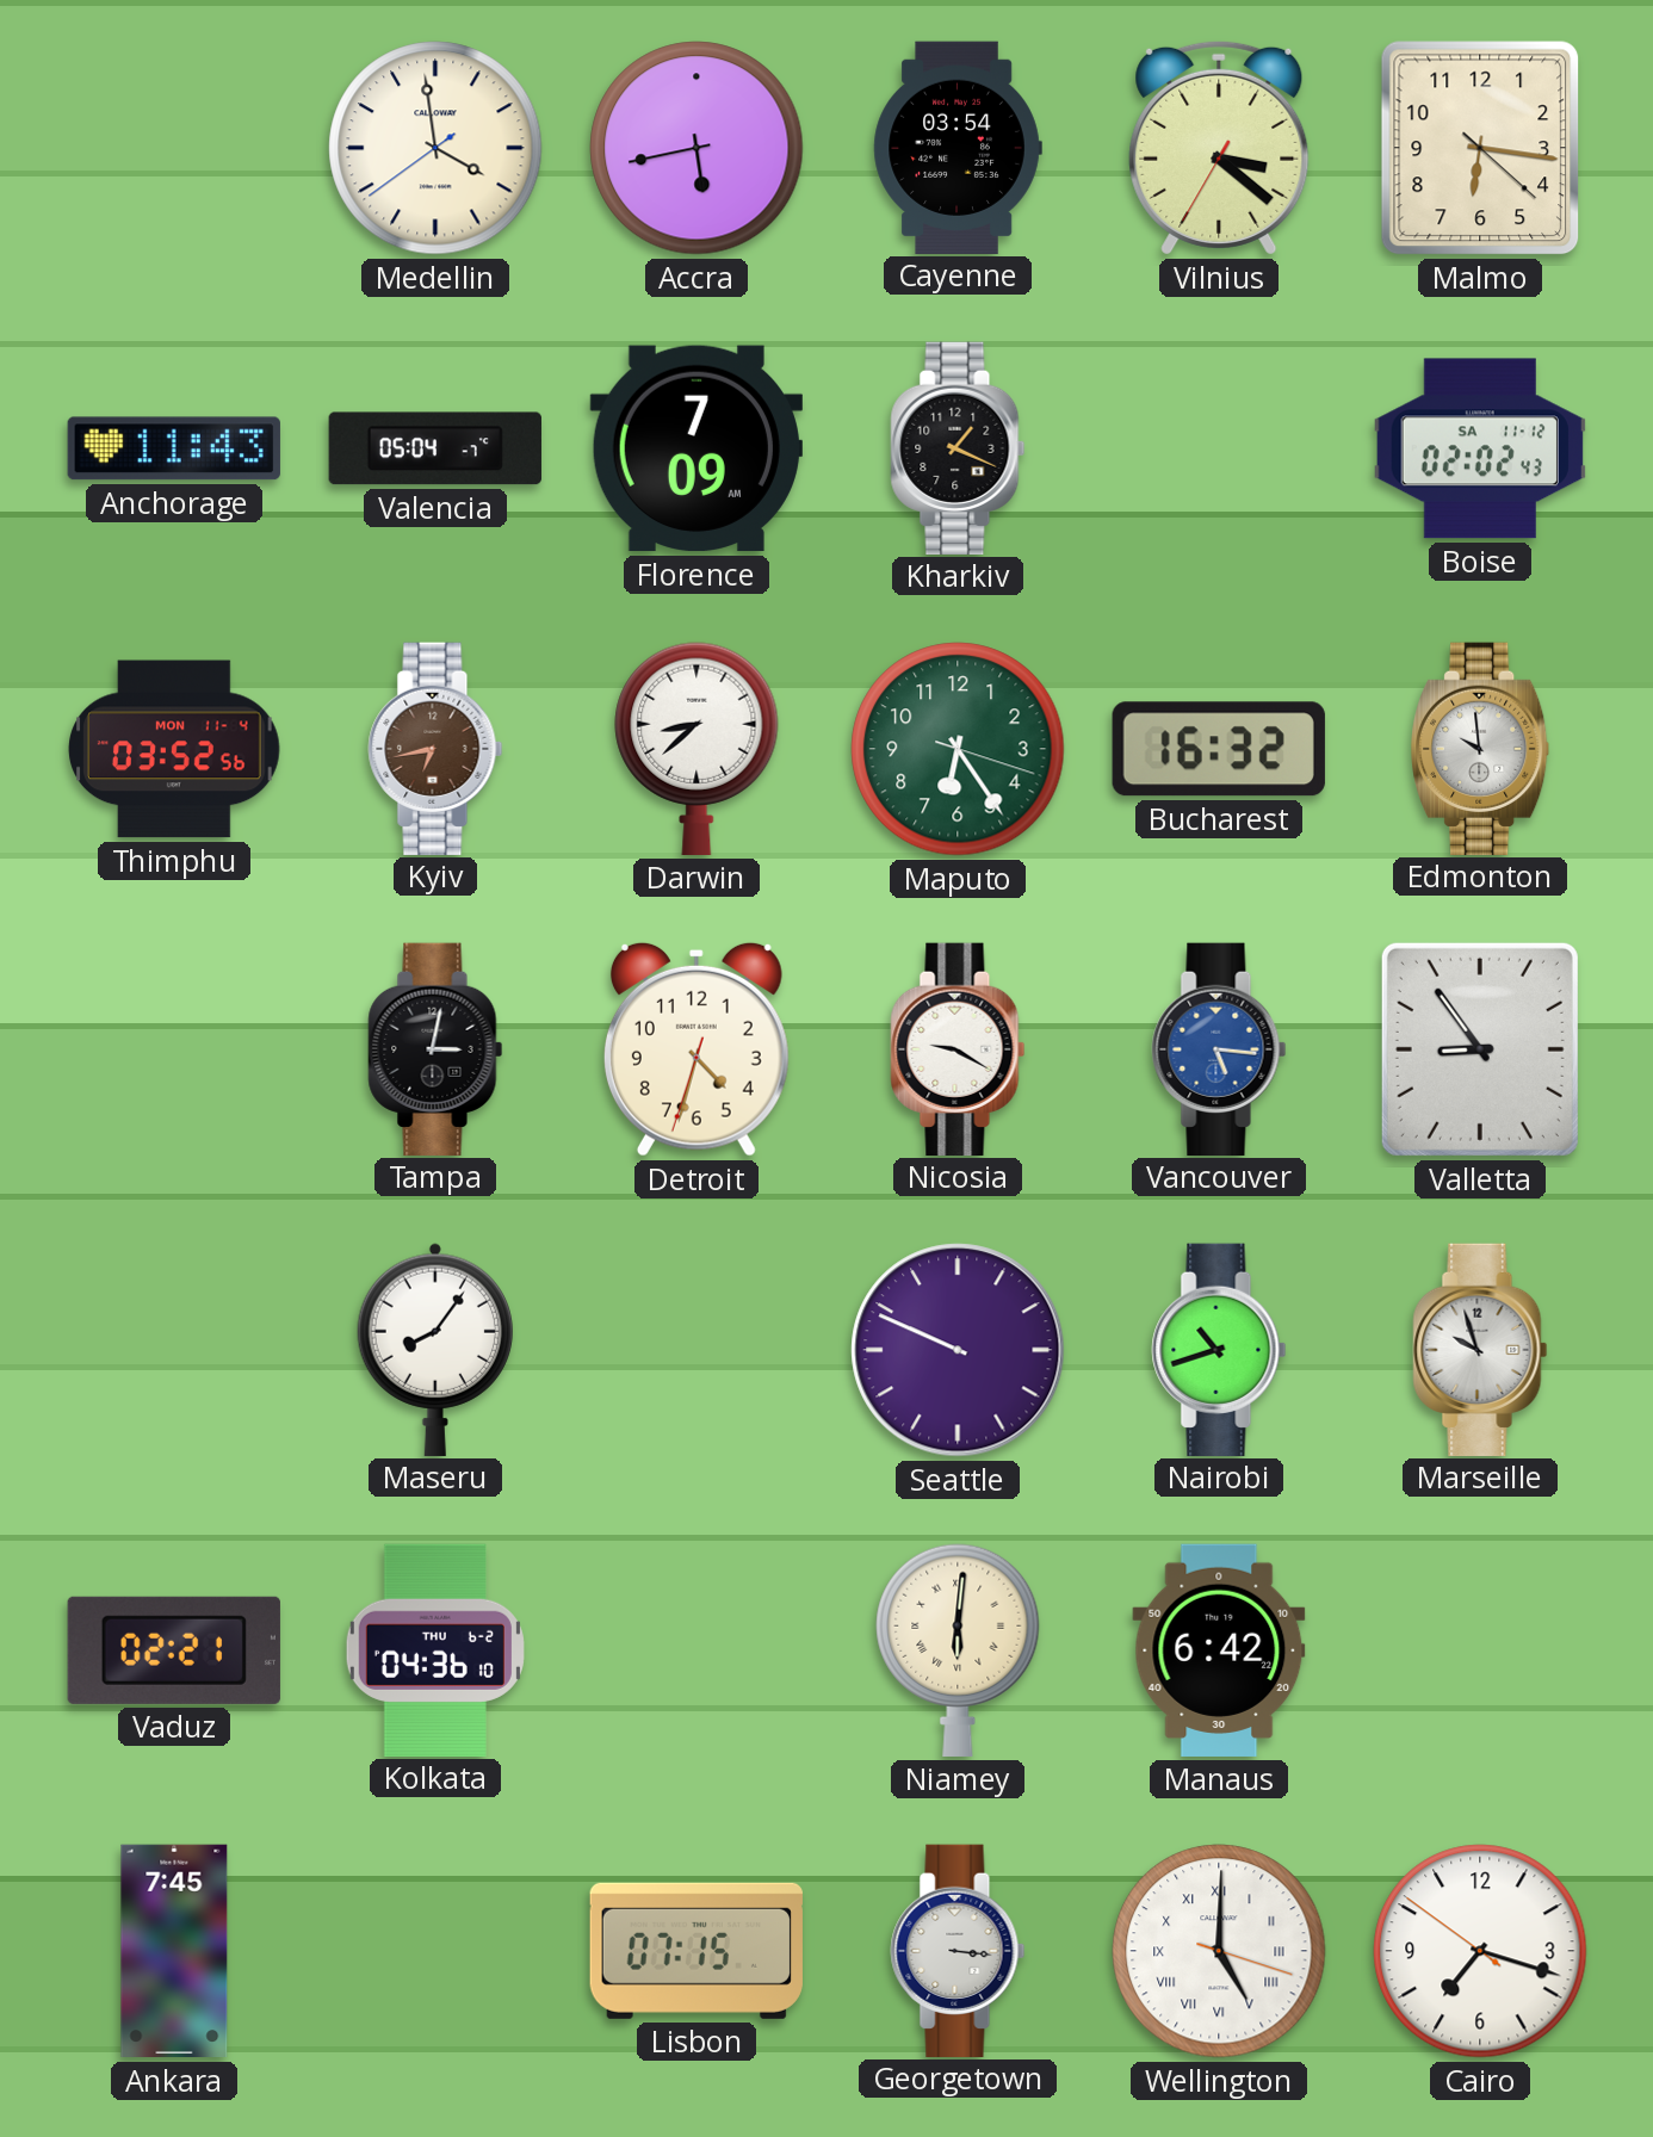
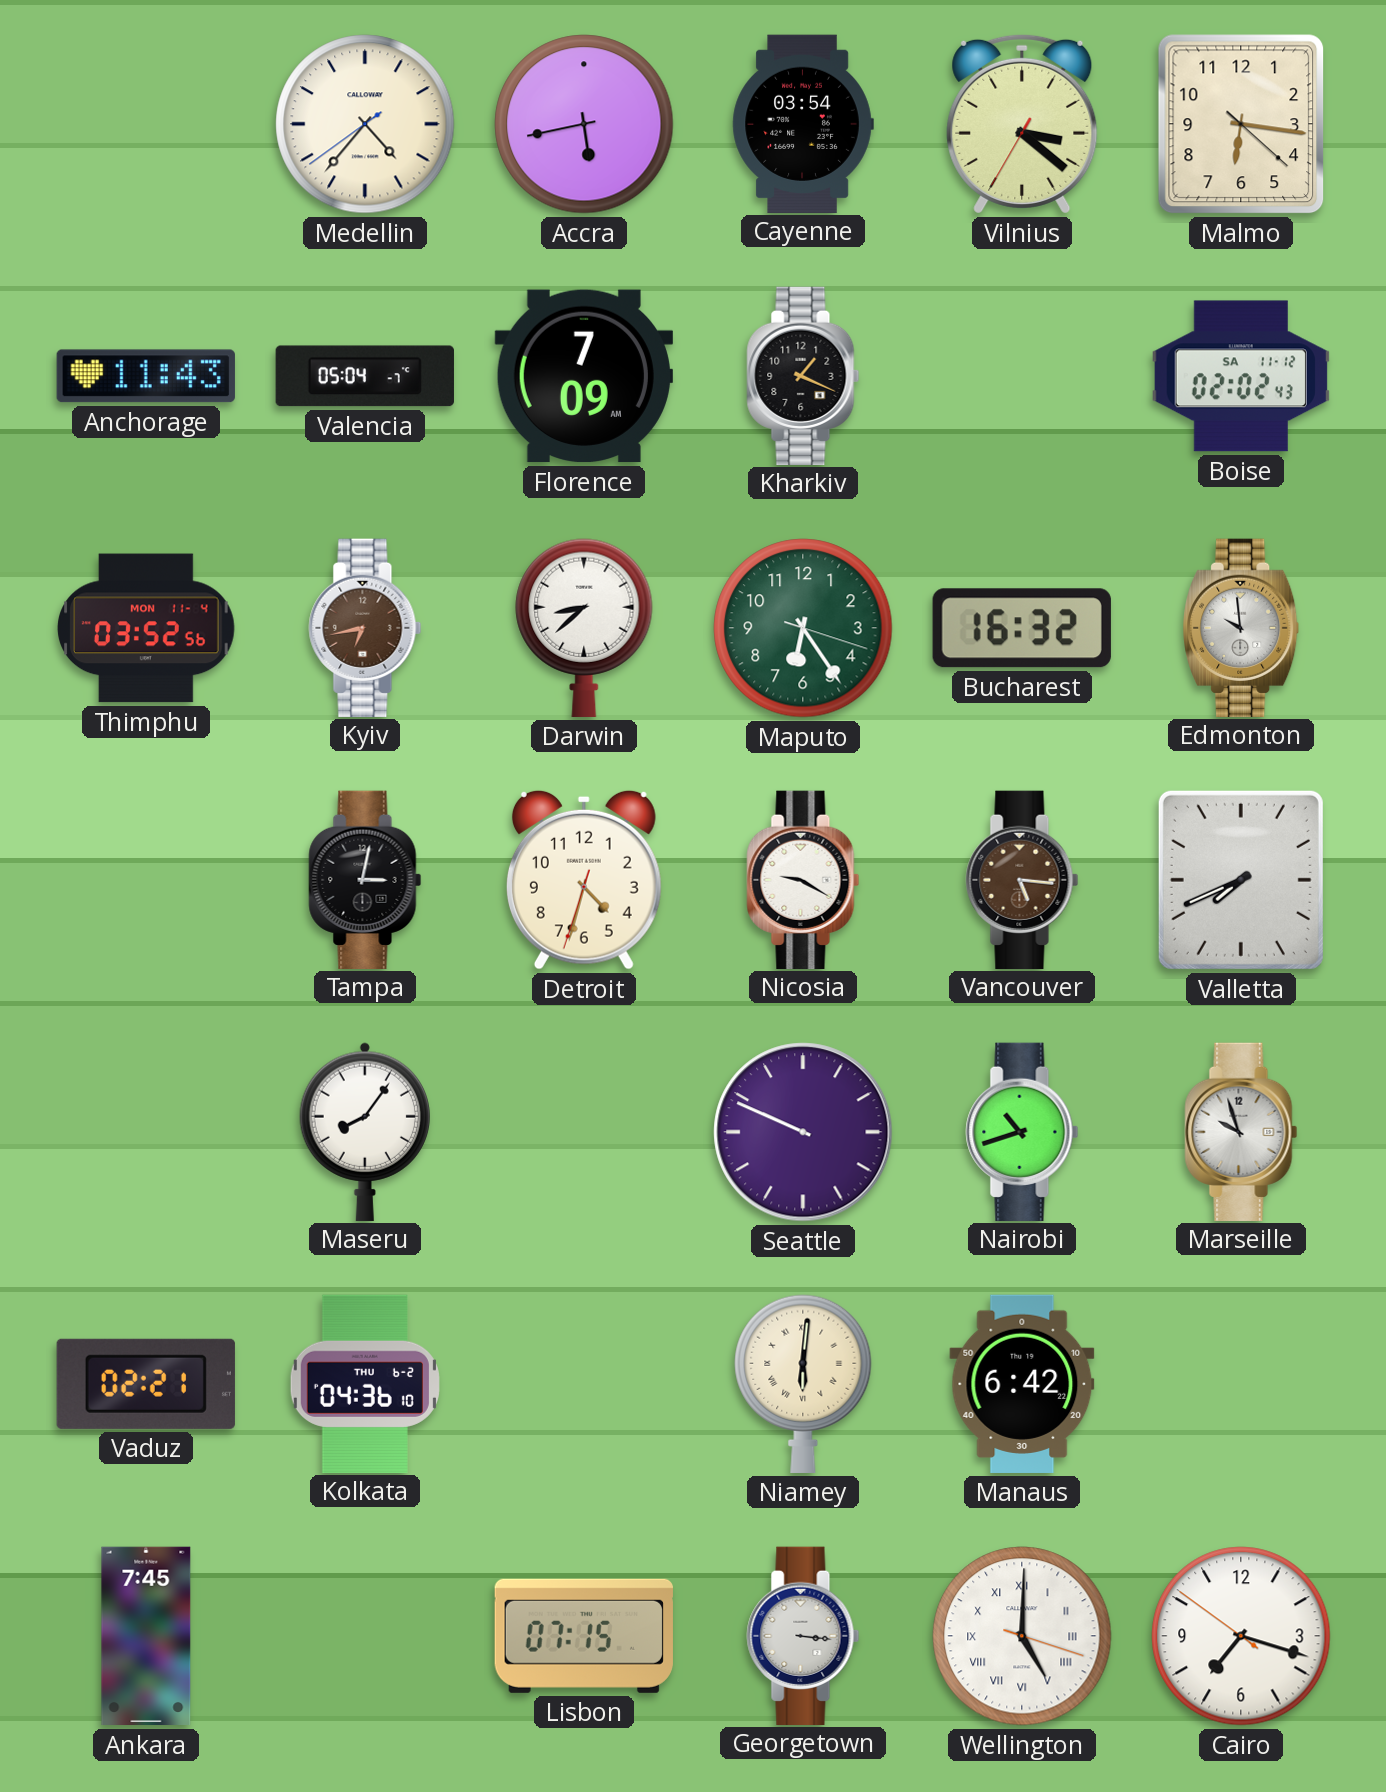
Medellin: 3:58 -> 4:36 (365, 124)
Vancouver dial: blue -> brown (1022, 879)
Valletta: 8:54 -> 7:41 (1241, 880)
